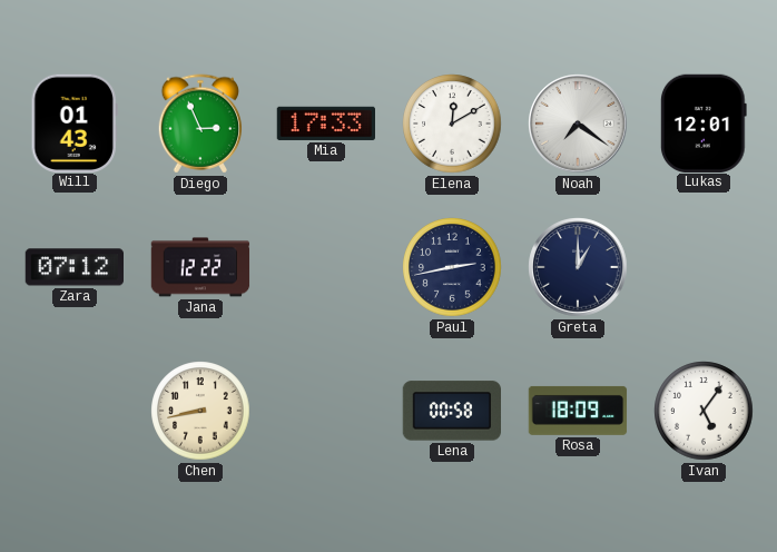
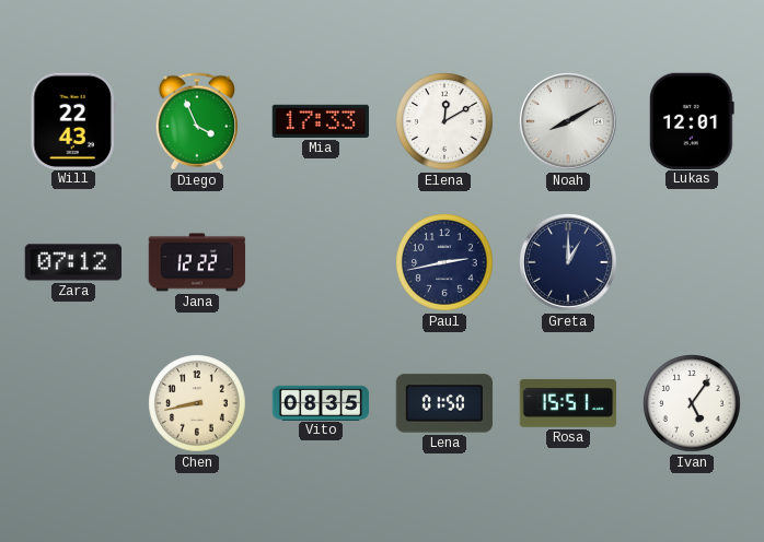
Will: 01:43 -> 22:43 (73, 120)
Diego: 2:56 -> 3:56 (197, 121)
Noah: 7:21 -> 8:10 (568, 121)
Vito: none -> 08:35 (321, 402)
Lena: 00:58 -> 01:50 (443, 403)
Rosa: 18:09 -> 15:51 (568, 403)
